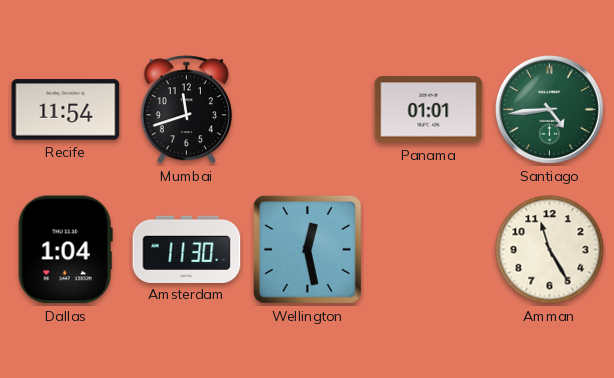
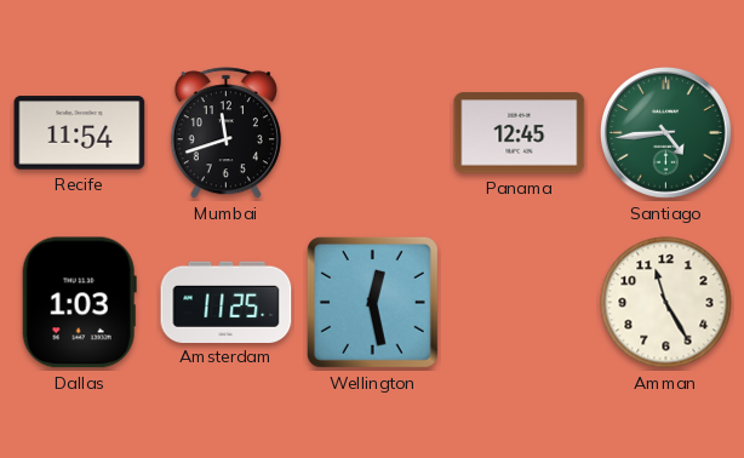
Panama: 01:01 -> 12:45 (520, 133)
Dallas: 1:04 -> 1:03 (79, 303)
Amsterdam: 11:30 -> 11:25 (227, 302)
